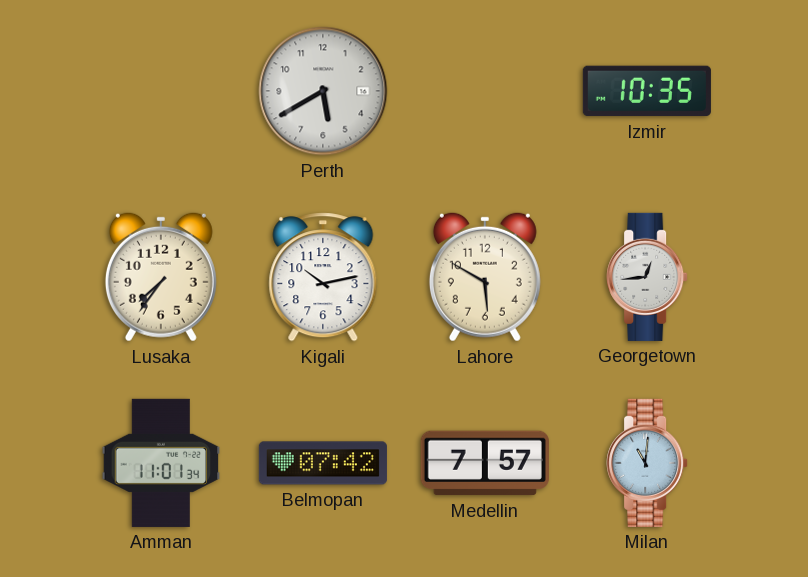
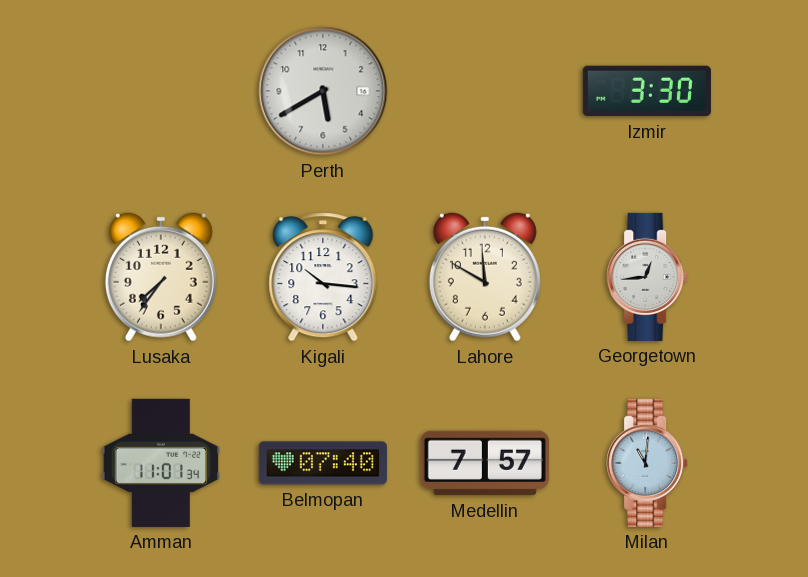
Izmir: 10:35 -> 3:30 (647, 91)
Kigali: 10:13 -> 10:16 (323, 277)
Lahore: 5:50 -> 11:50 (485, 277)
Belmopan: 07:42 -> 07:40 (323, 463)
